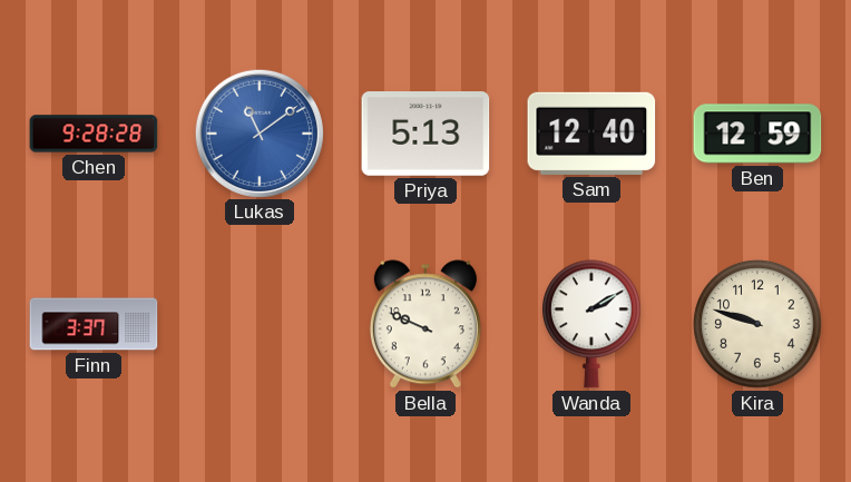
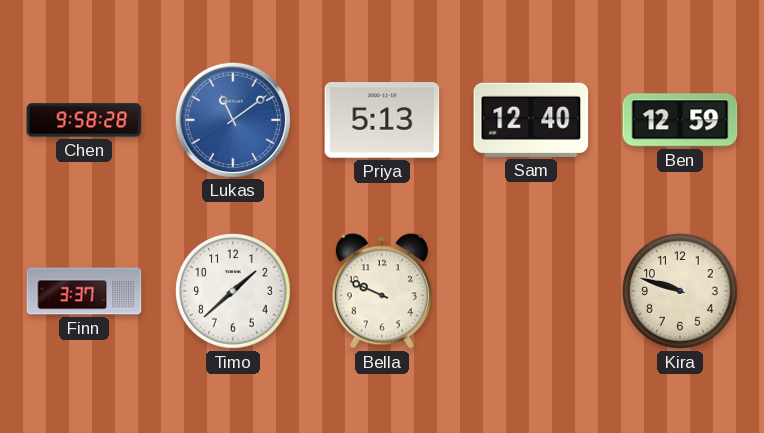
Chen: 9:28 -> 9:58 (84, 120)
Timo: none -> 1:38 (233, 291)
Wanda: 2:10 -> none (593, 324)
